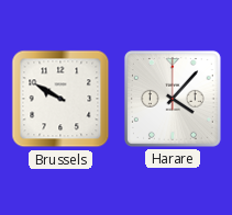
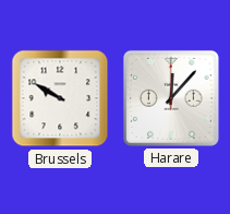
Harare: 4:07 -> 12:07 (171, 98)
